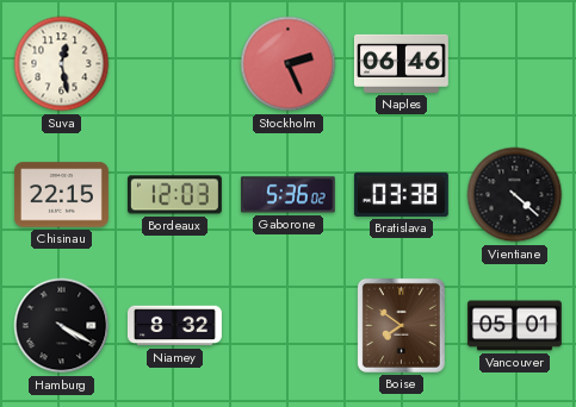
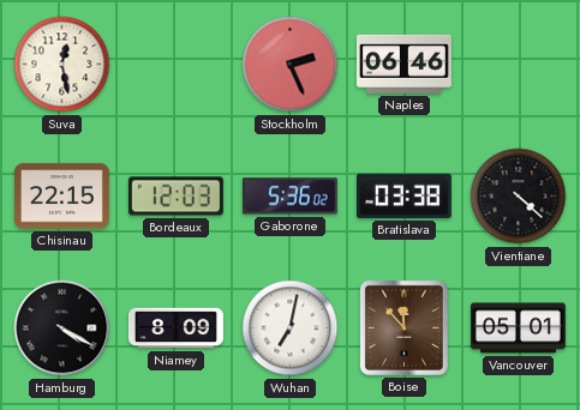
Niamey: 8:32 -> 8:09 (175, 328)
Wuhan: none -> 7:02 (291, 328)
Boise: 7:51 -> 11:53 (403, 327)
